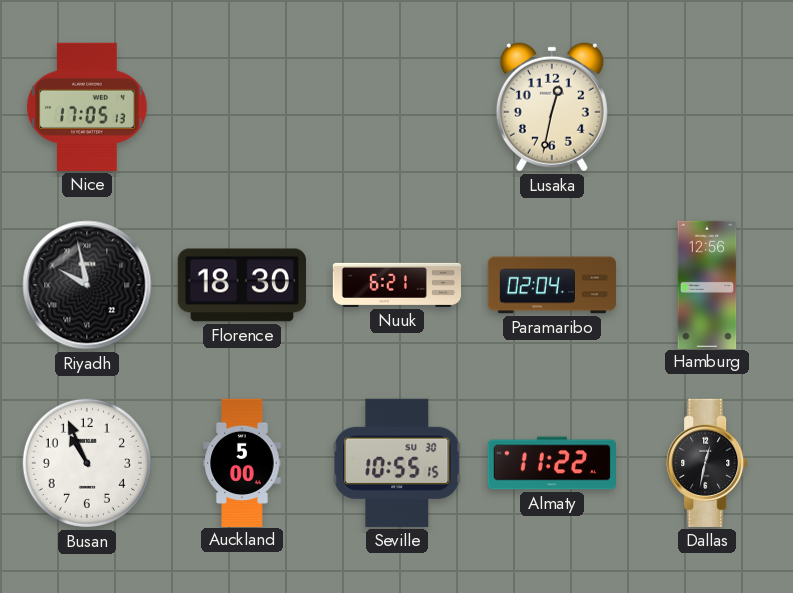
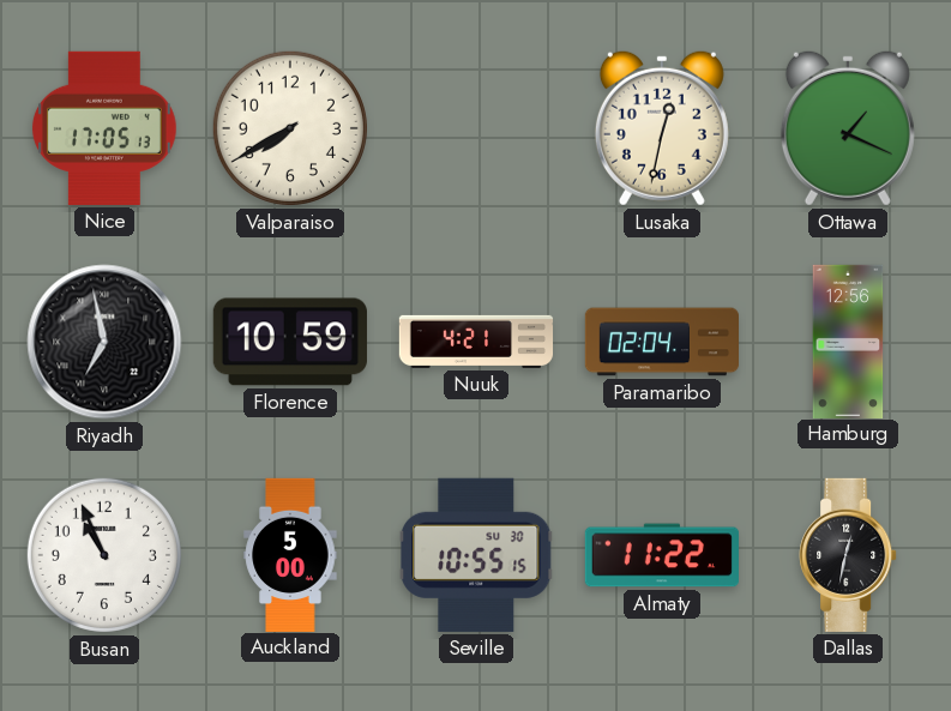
Valparaiso: none -> 7:40 (290, 128)
Ottawa: none -> 1:19 (848, 128)
Riyadh: 9:58 -> 6:58 (104, 342)
Florence: 18:30 -> 10:59 (290, 342)
Nuuk: 6:21 -> 4:21 (476, 342)
